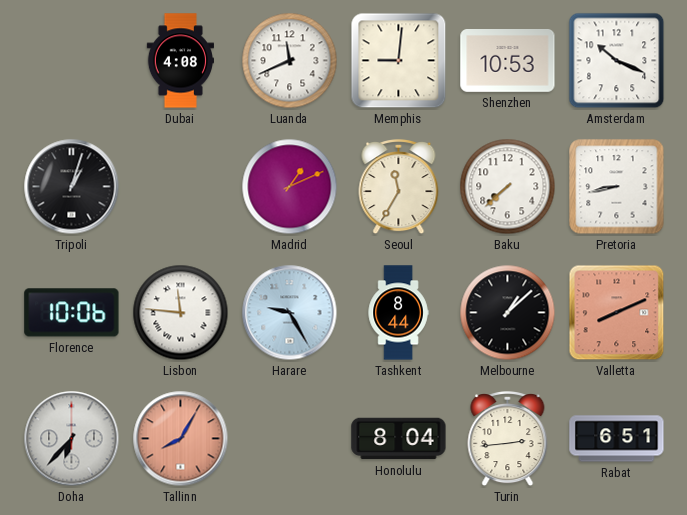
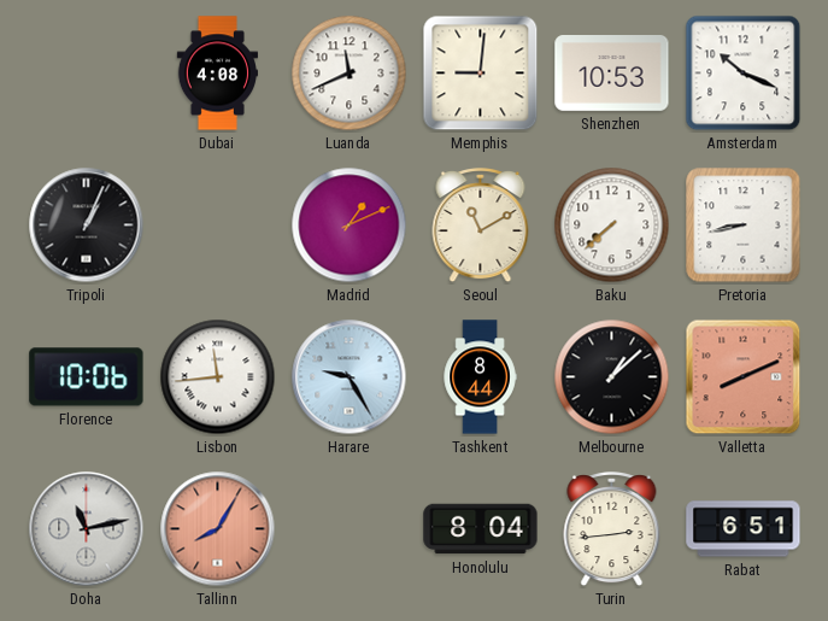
Tripoli: 1:03 -> 1:04 (87, 225)
Seoul: 11:35 -> 11:10 (481, 227)
Lisbon: 11:46 -> 11:44 (218, 377)
Doha: 6:37 -> 11:13 (87, 529)
